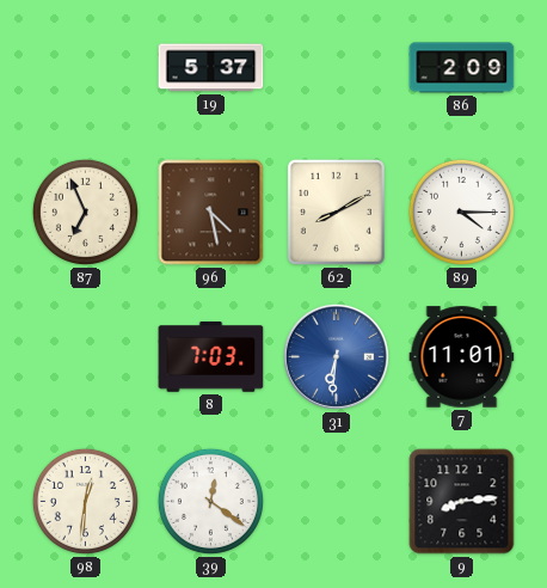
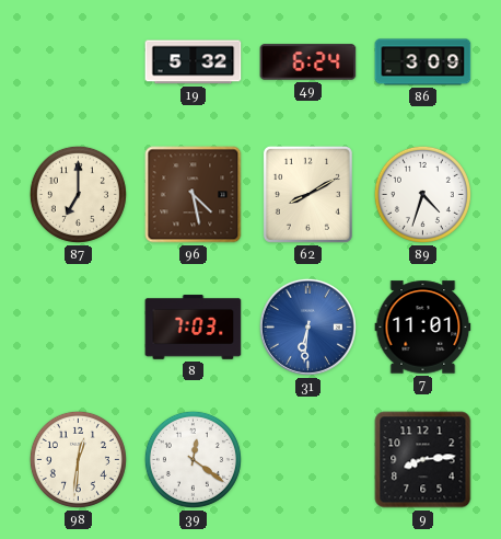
19: 5:37 -> 5:32 (194, 62)
49: none -> 6:24 (308, 62)
86: 2:09 -> 3:09 (423, 62)
87: 6:56 -> 7:00 (78, 194)
89: 4:15 -> 4:33 (422, 194)
